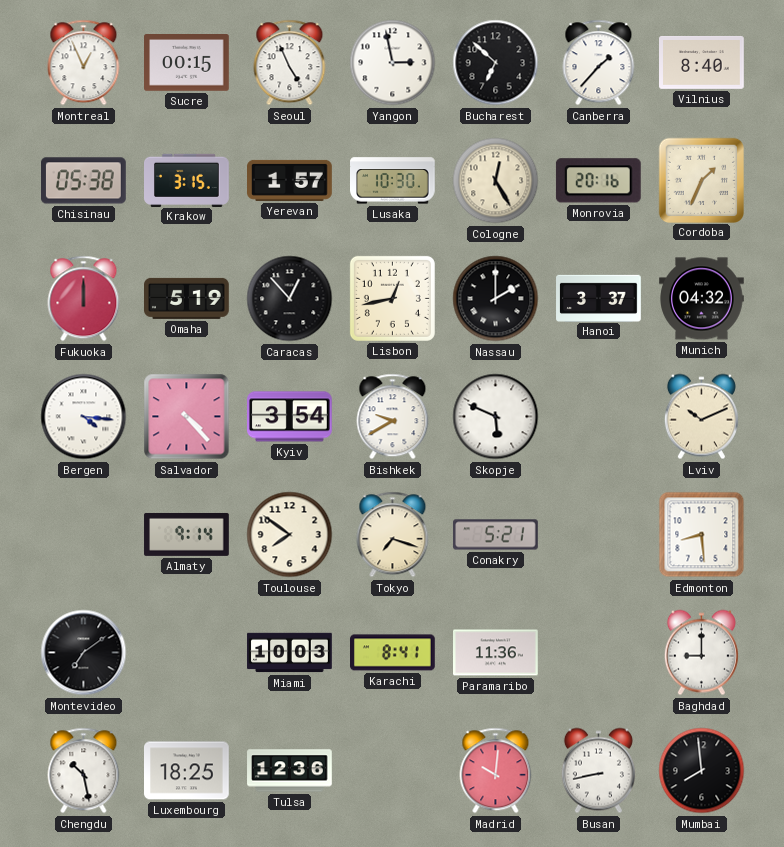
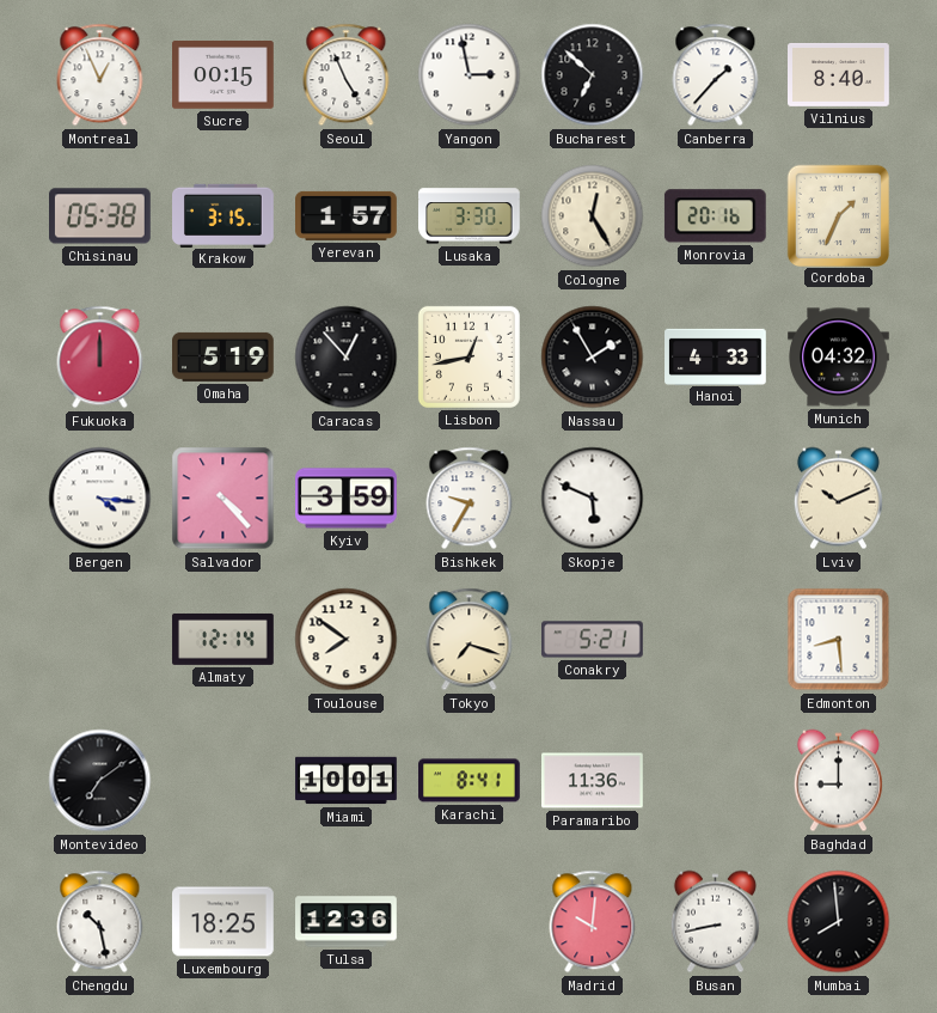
Lusaka: 10:30 -> 3:30 (470, 216)
Nassau: 2:00 -> 1:55 (593, 358)
Hanoi: 3:37 -> 4:33 (716, 356)
Kyiv: 3:54 -> 3:59 (347, 499)
Bishkek: 9:40 -> 9:35 (470, 499)
Almaty: 9:14 -> 12:14 (223, 639)
Miami: 10:03 -> 10:01 (347, 781)
